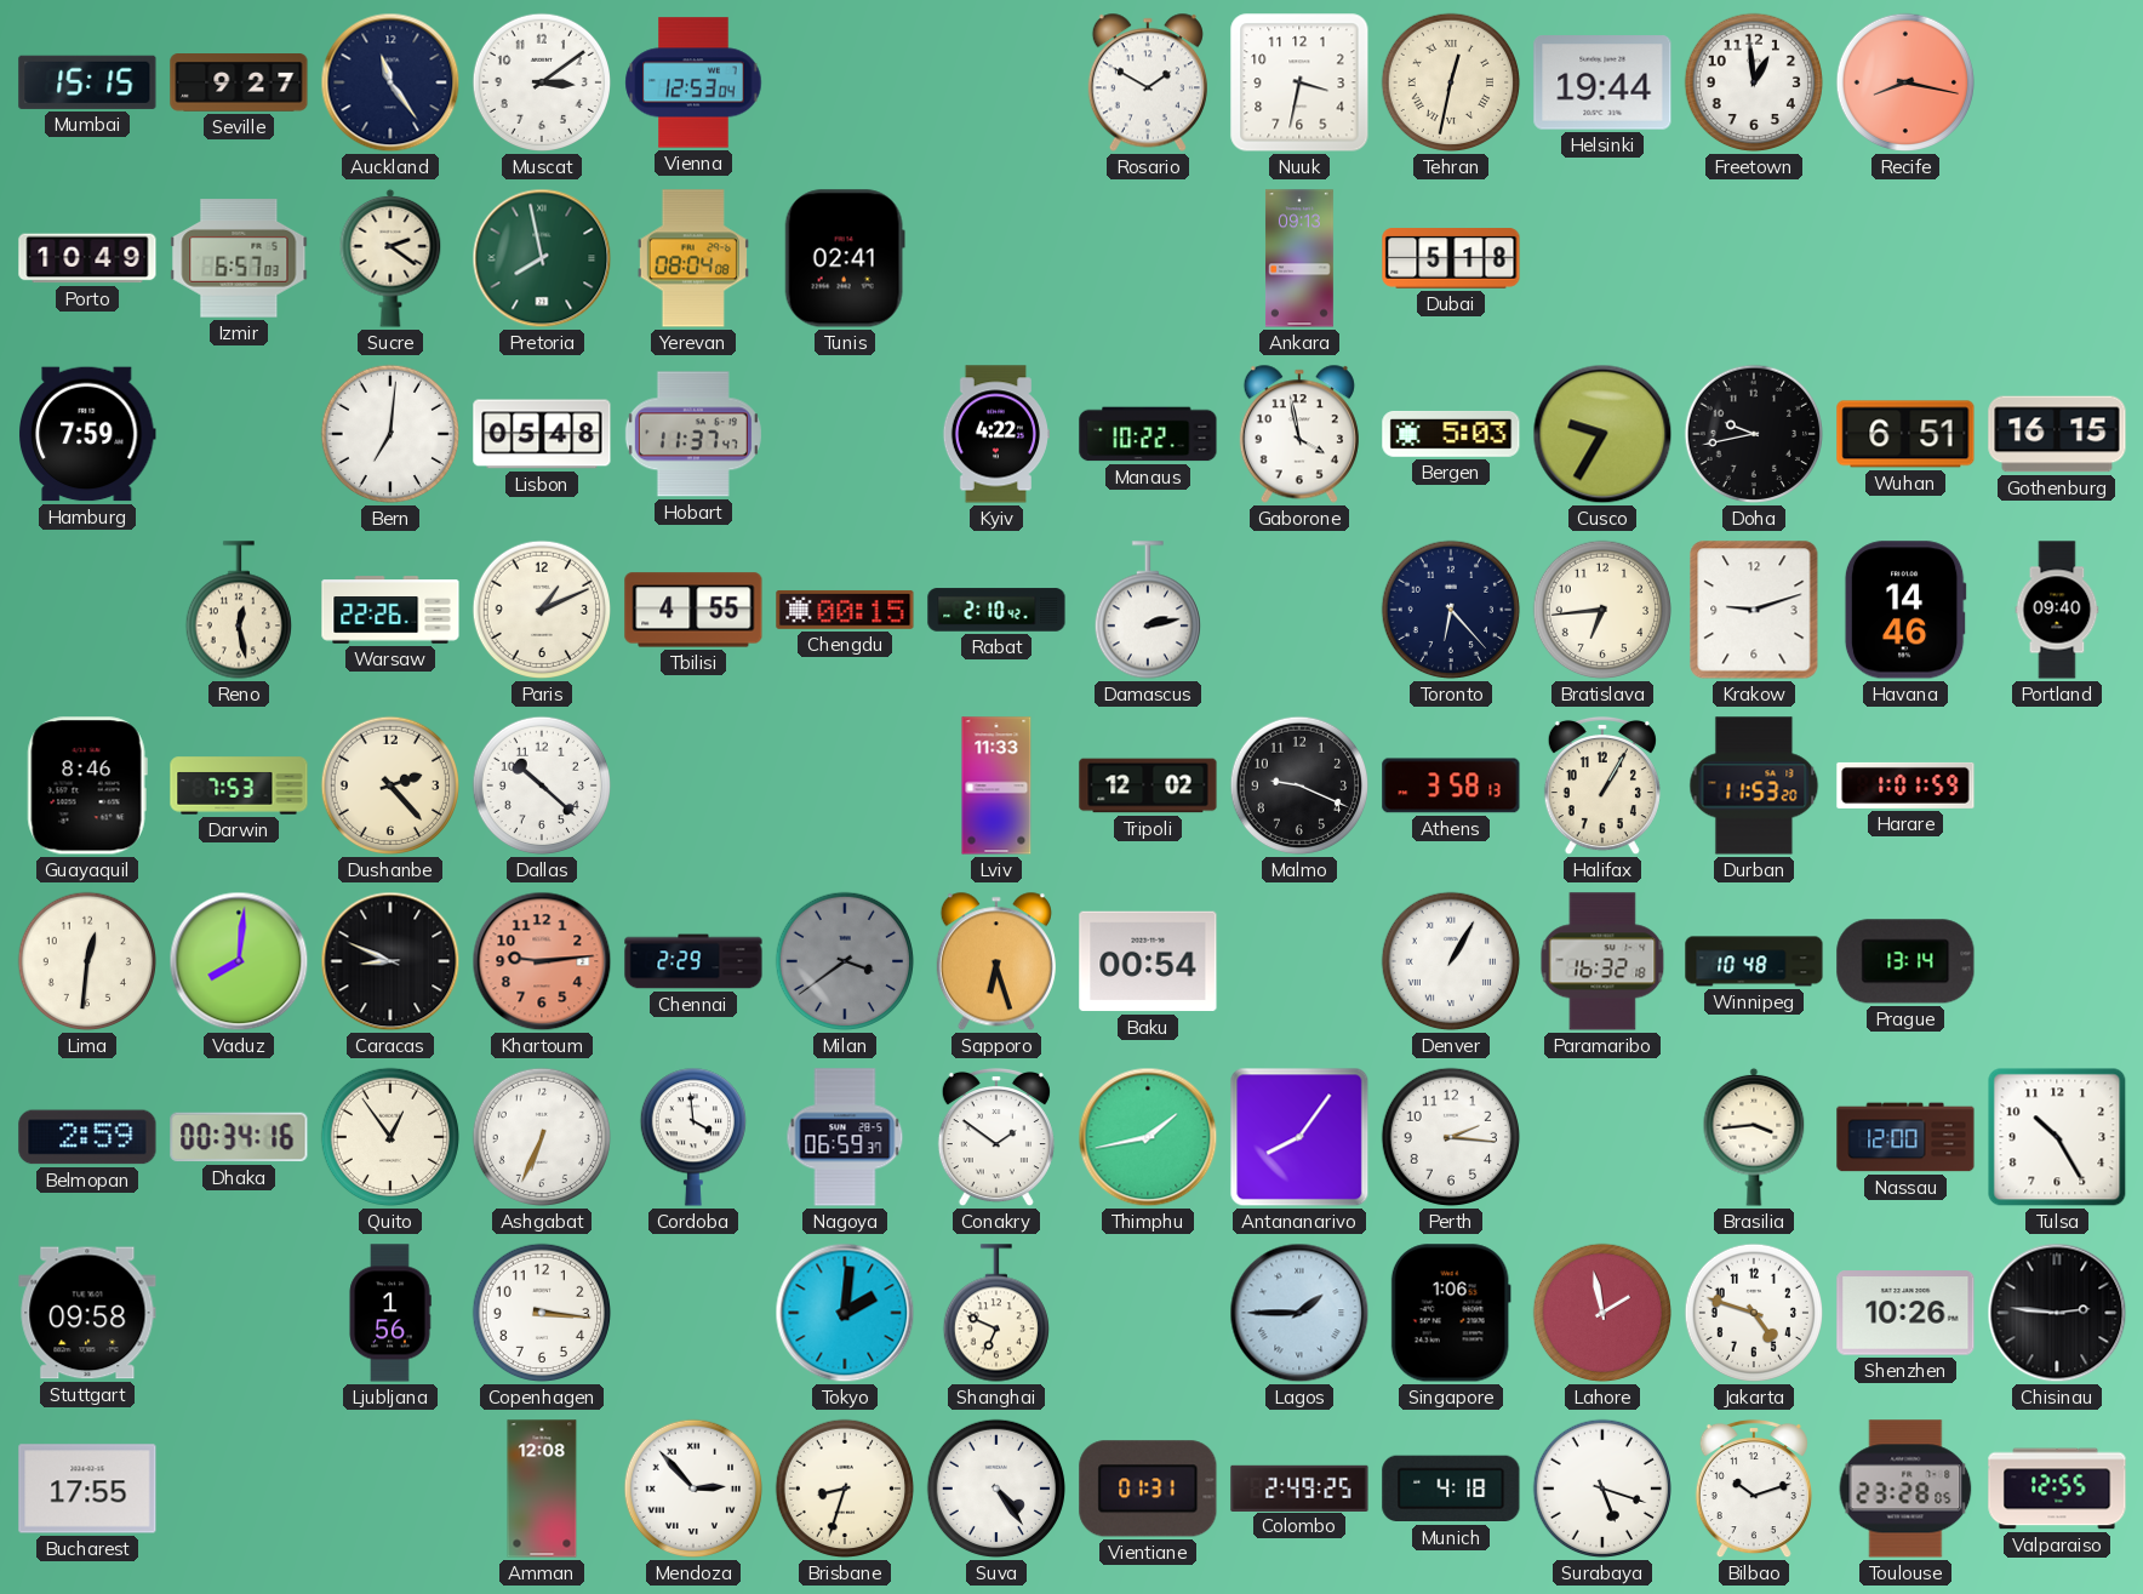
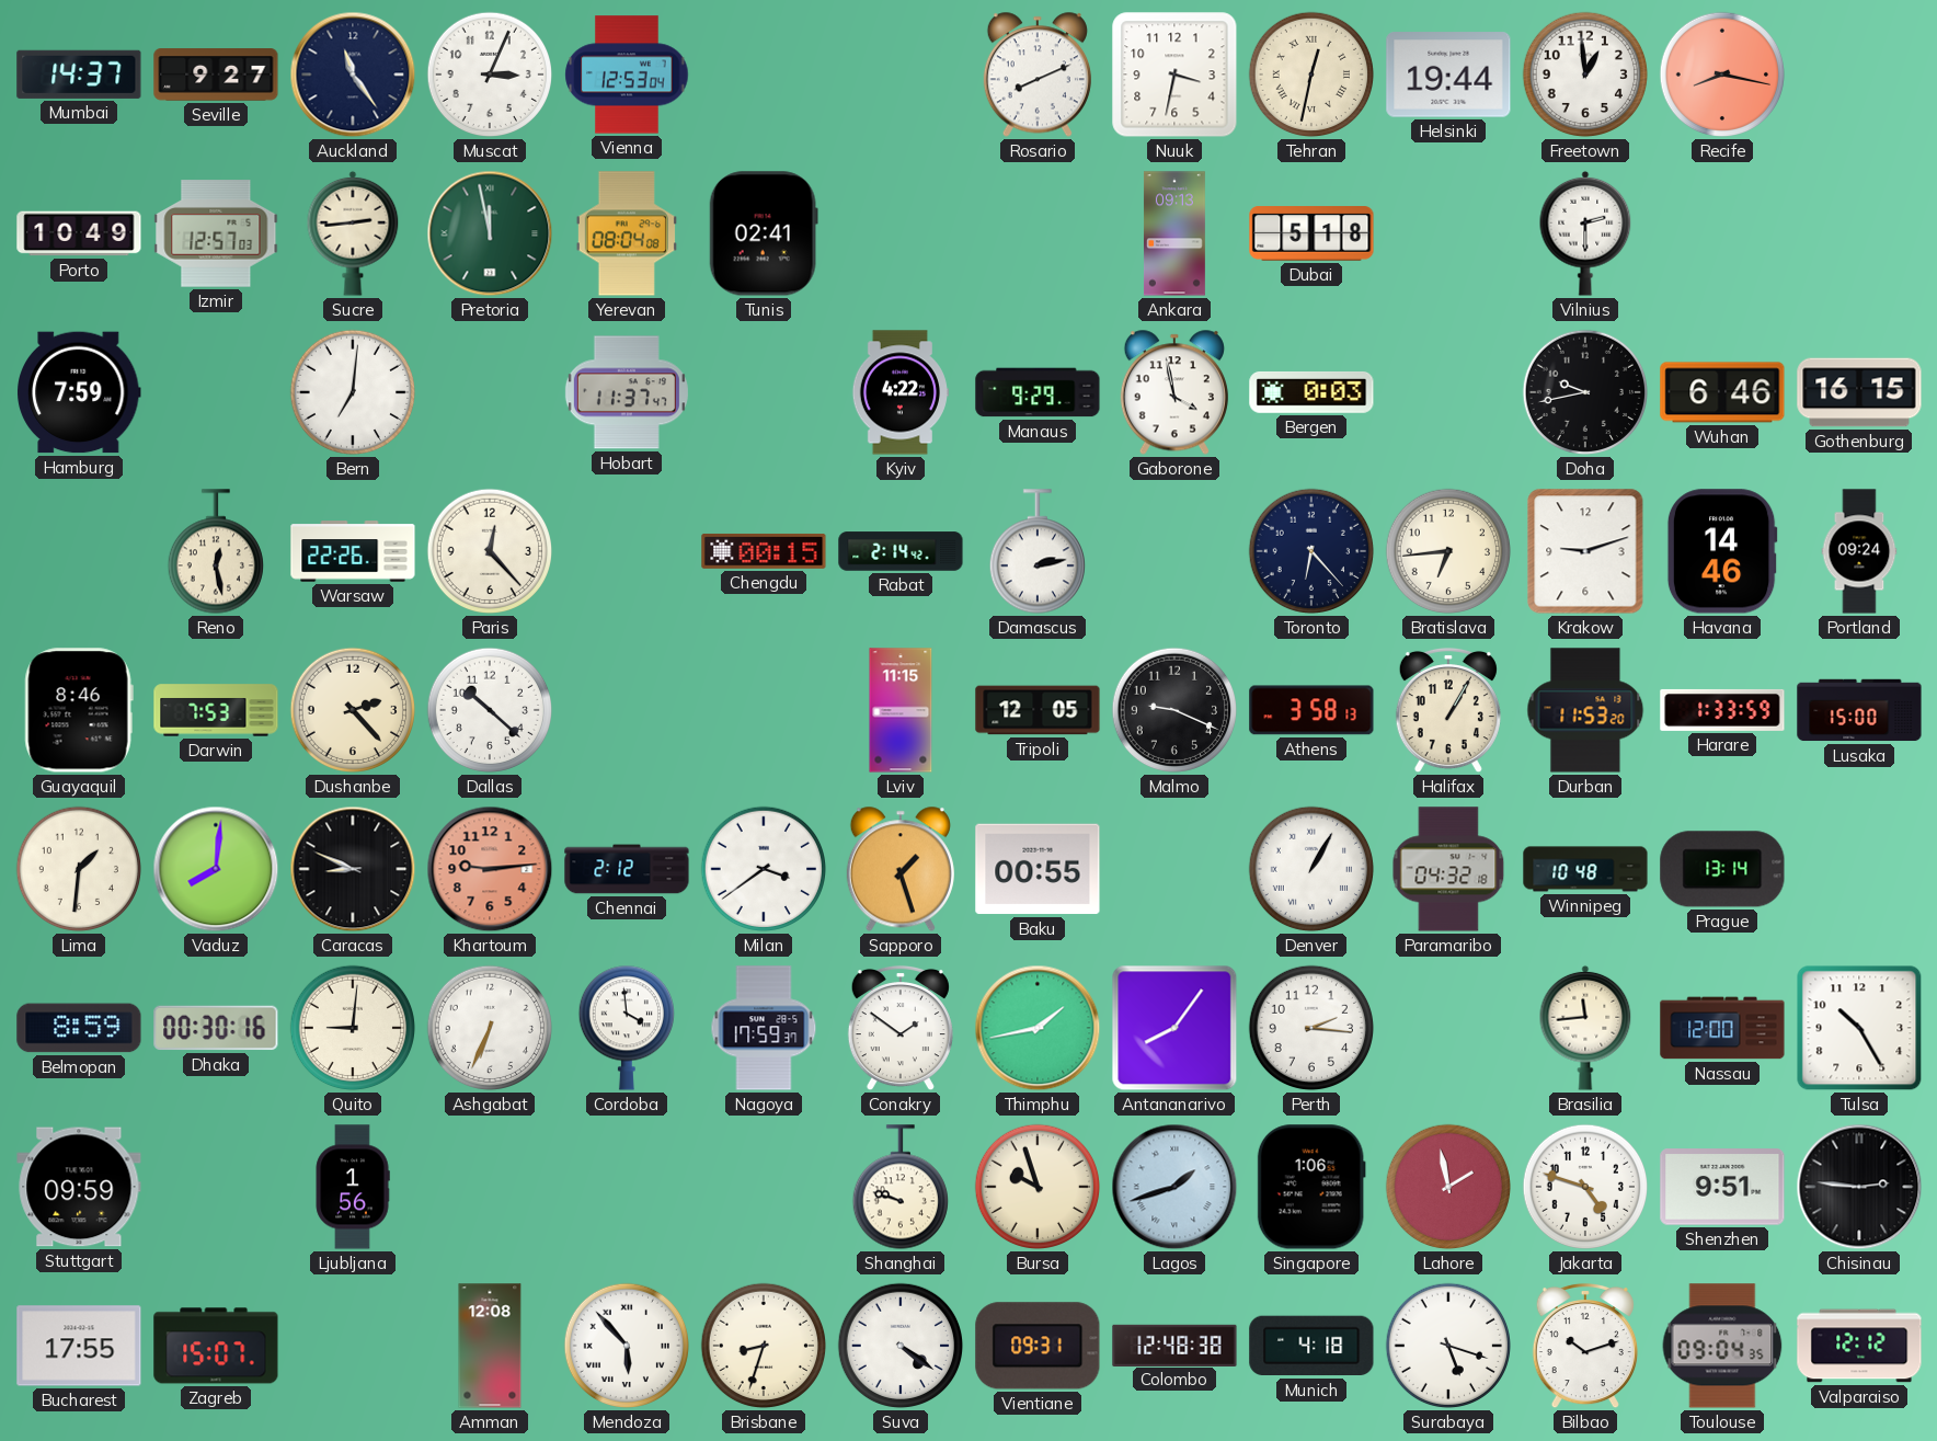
Mumbai: 15:15 -> 14:37 (79, 75)
Muscat: 3:09 -> 3:04 (490, 75)
Rosario: 1:50 -> 8:11 (1038, 75)
Izmir: 6:57 -> 12:57 (216, 233)
Sucre: 2:21 -> 2:44 (353, 233)
Pretoria: 7:58 -> 11:58 (490, 233)
Vilnius: none -> 2:30 (1585, 233)
Lisbon: 05:48 -> none (542, 434)
Manaus: 10:22 -> 9:29 (1038, 392)
Bergen: 5:03 -> 0:03 (1311, 392)
Cusco: 9:35 -> none (1602, 434)
Wuhan: 6:51 -> 6:46 (1722, 392)
Paris: 1:11 -> 12:23 (490, 551)
Tbilisi: 4:55 -> none (693, 610)
Rabat: 2:10 -> 2:14 (901, 551)
Portland: 09:40 -> 09:24 (1859, 551)
Lviv: 11:33 -> 11:15 (901, 710)
Tripoli: 12:02 -> 12:05 (1038, 710)
Harare: 1:01 -> 1:33 (1722, 710)
Lusaka: none -> 15:00 (1859, 710)
Lima: 12:31 -> 1:31 (79, 869)
Chennai: 2:29 -> 2:12 (627, 869)
Milan dial: grey -> white (764, 869)
Sapporo: 6:27 -> 1:27 (901, 869)
Baku: 00:54 -> 00:55 (1038, 869)
Paramaribo: 16:32 -> 04:32 (1448, 869)
Belmopan: 2:59 -> 8:59 (79, 1028)
Dhaka: 00:34 -> 00:30 (216, 1028)
Quito: 12:54 -> 9:01 (353, 1028)
Nagoya: 06:59 -> 17:59 (764, 1028)
Brasilia: 3:44 -> 11:44 (1585, 1028)
Stuttgart: 09:58 -> 09:59 (79, 1187)
Copenhagen: 3:16 -> none (542, 1313)
Tokyo: 2:01 -> none (845, 1313)
Shanghai: 6:49 -> 9:48 (901, 1187)
Bursa: none -> 9:57 (1038, 1187)
Lagos: 1:45 -> 1:42 (1174, 1187)
Shenzhen: 10:26 -> 9:51 (1722, 1187)
Zagreb: none -> 15:07 (216, 1346)
Mendoza: 2:53 -> 5:53 (627, 1346)
Suva: 4:24 -> 4:21 (901, 1346)
Vientiane: 01:31 -> 09:31 (1038, 1346)
Colombo: 2:49 -> 12:48 (1174, 1345)
Toulouse: 23:28 -> 09:04 (1722, 1346)
Valparaiso: 12:55 -> 12:12 (1859, 1346)
